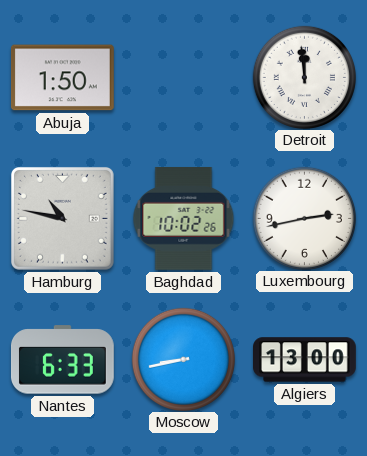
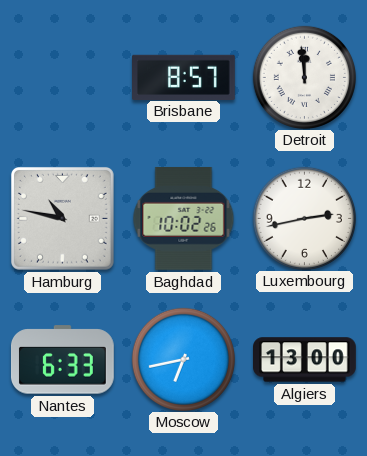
Abuja: 1:50 -> none (62, 78)
Brisbane: none -> 8:57 (184, 77)
Moscow: 8:43 -> 6:43 (183, 359)
